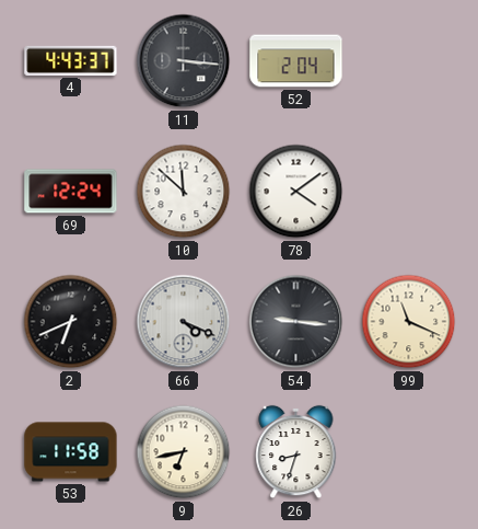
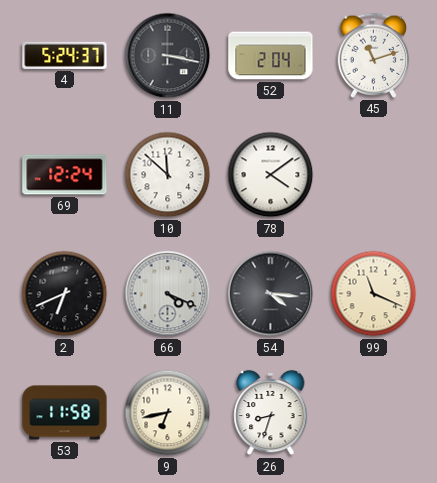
4: 4:43 -> 5:24 (65, 55)
11: 3:16 -> 3:17 (168, 56)
45: none -> 11:12 (374, 55)
54: 9:16 -> 4:16 (271, 294)
